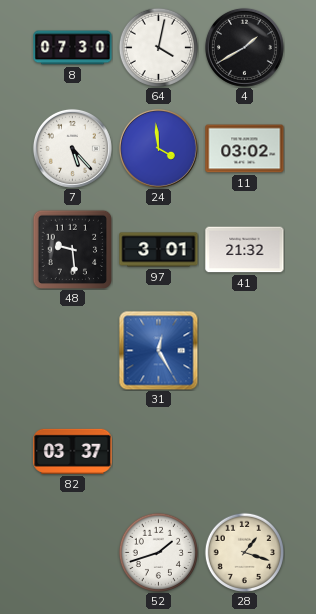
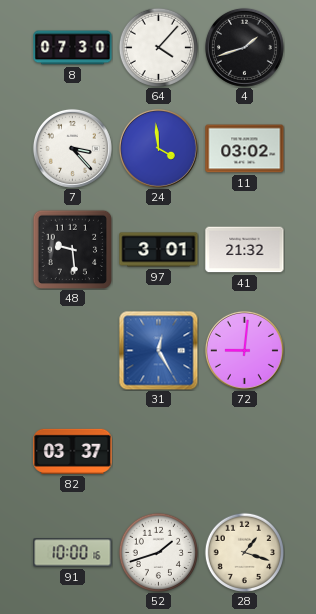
64: 4:02 -> 4:07 (158, 47)
4: 1:40 -> 1:42 (244, 47)
7: 5:23 -> 3:23 (72, 148)
72: none -> 9:01 (244, 350)
91: none -> 10:00 (73, 553)
